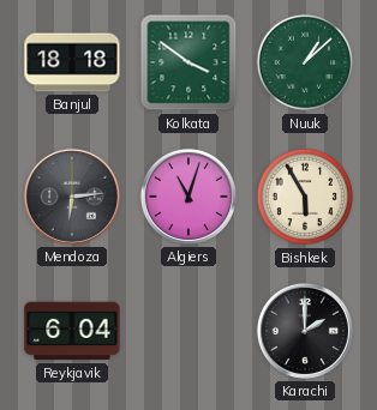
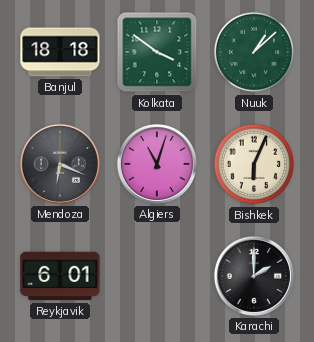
Mendoza: 6:14 -> 6:19 (60, 164)
Bishkek: 5:55 -> 6:04 (254, 164)
Reykjavik: 6:04 -> 6:01 (60, 276)
